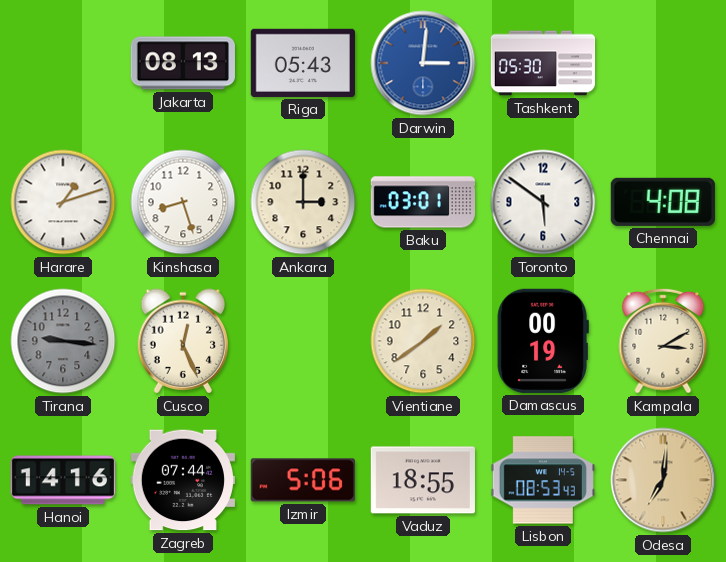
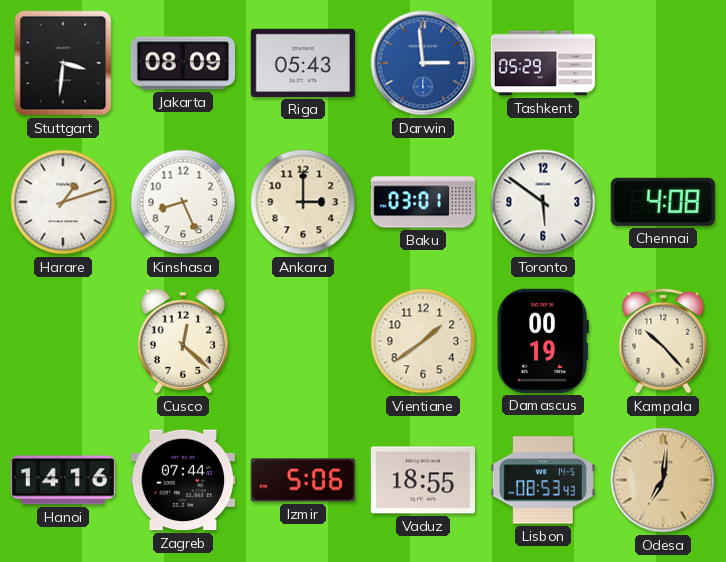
Stuttgart: none -> 3:31 (63, 63)
Jakarta: 08:13 -> 08:09 (183, 63)
Darwin: 3:01 -> 2:59 (423, 63)
Tashkent: 05:30 -> 05:29 (543, 63)
Kinshasa: 8:27 -> 8:26 (183, 202)
Tirana: 9:16 -> none (63, 341)
Cusco: 12:26 -> 12:22 (183, 341)
Kampala: 3:10 -> 10:23 (663, 341)
